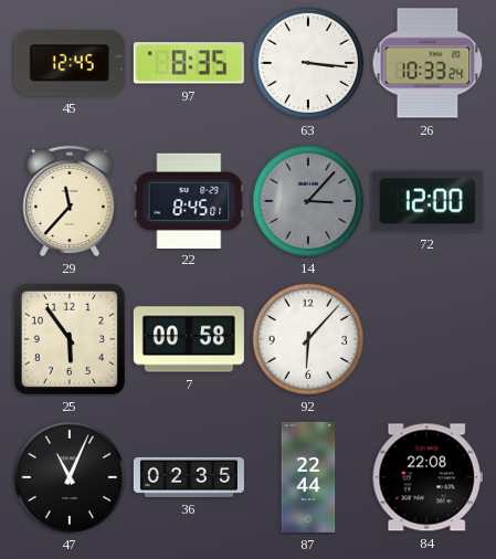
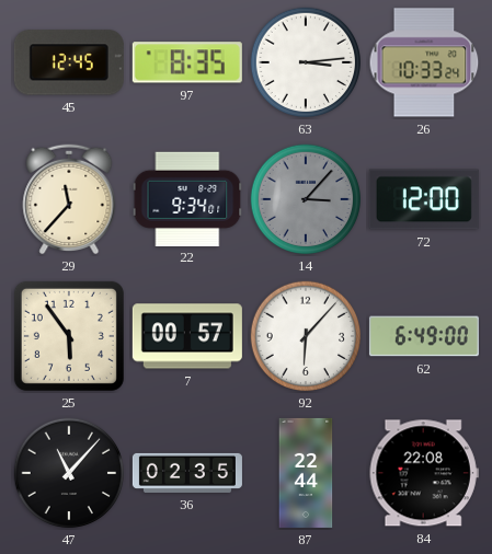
63: 3:16 -> 3:14 (306, 62)
22: 8:45 -> 9:34 (187, 198)
7: 00:58 -> 00:57 (187, 336)
62: none -> 6:49 (424, 336)
47: 11:04 -> 11:07 (69, 473)
